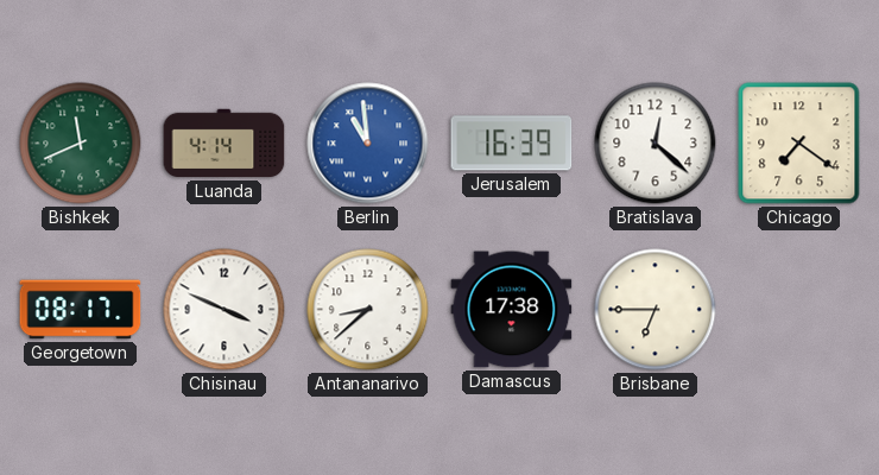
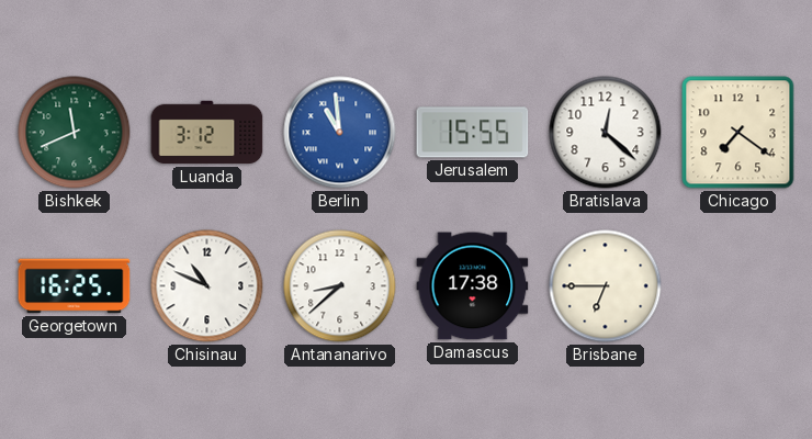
Luanda: 4:14 -> 3:12 (207, 133)
Jerusalem: 16:39 -> 15:55 (473, 133)
Georgetown: 08:17 -> 16:25 (75, 286)
Chisinau: 3:49 -> 10:49 (207, 286)
